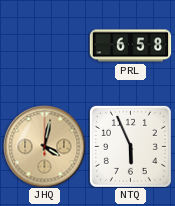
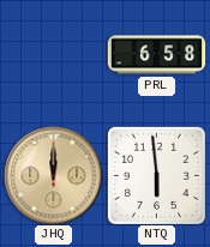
JHQ: 4:02 -> 12:00 (53, 175)
NTQ: 5:56 -> 5:59 (156, 175)
